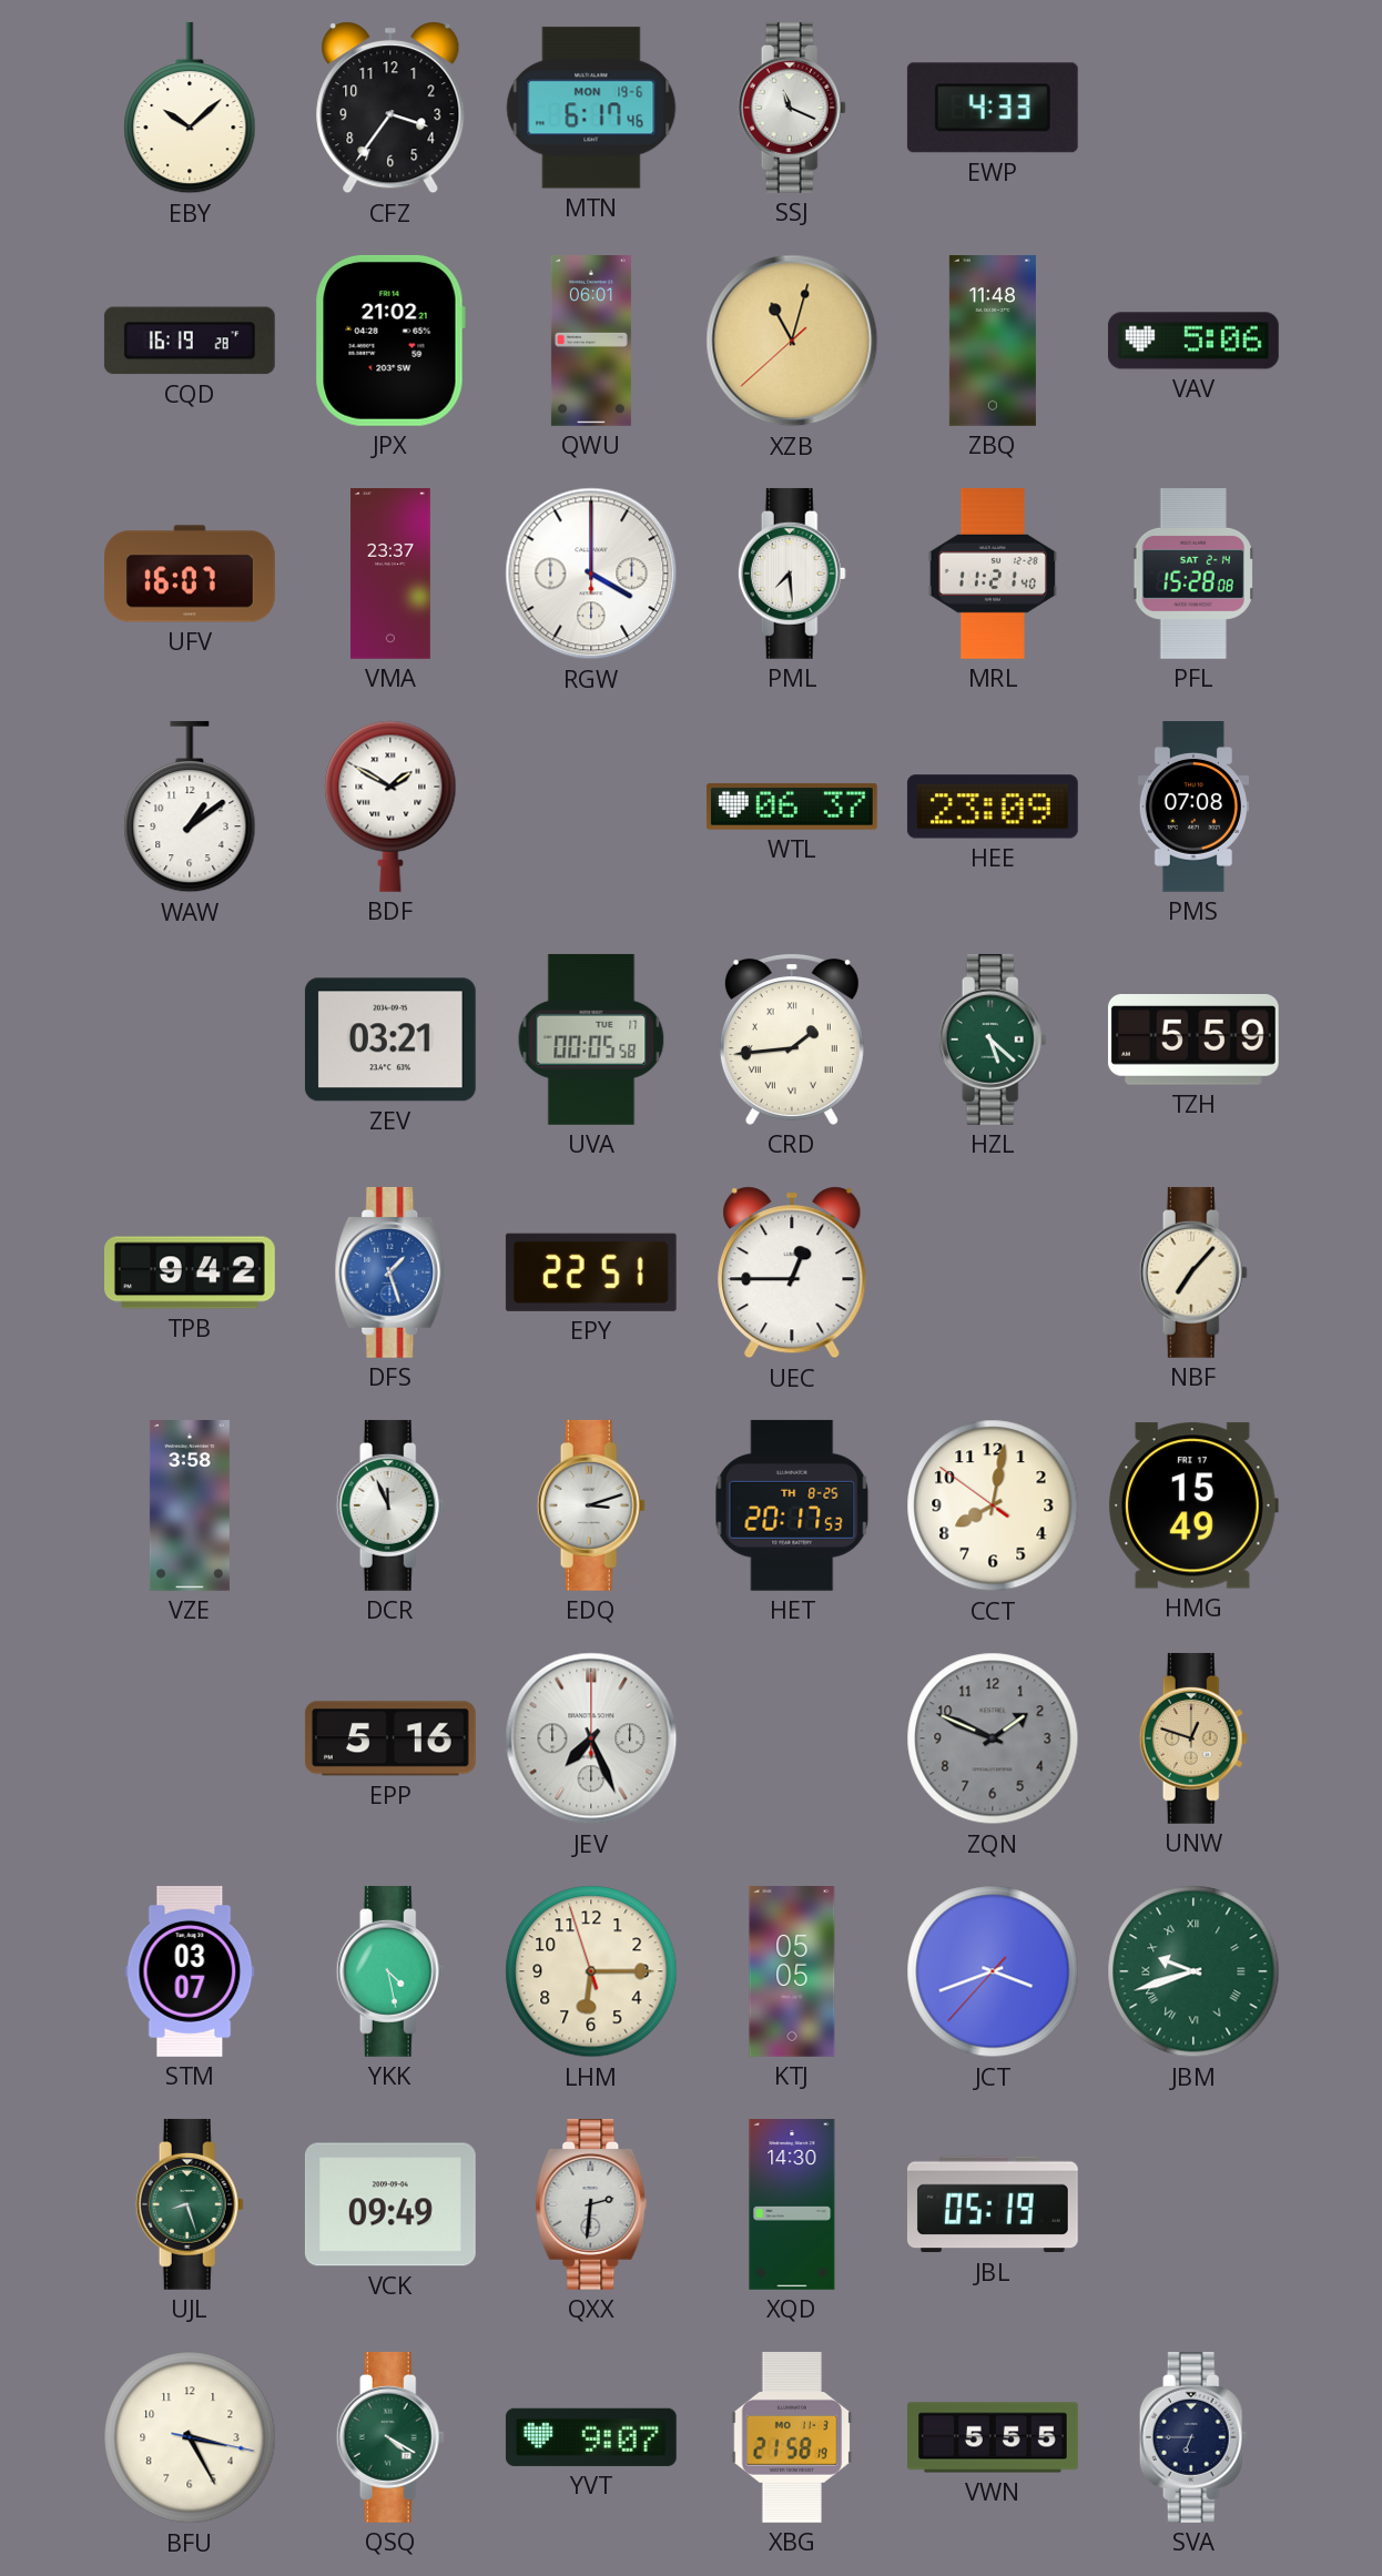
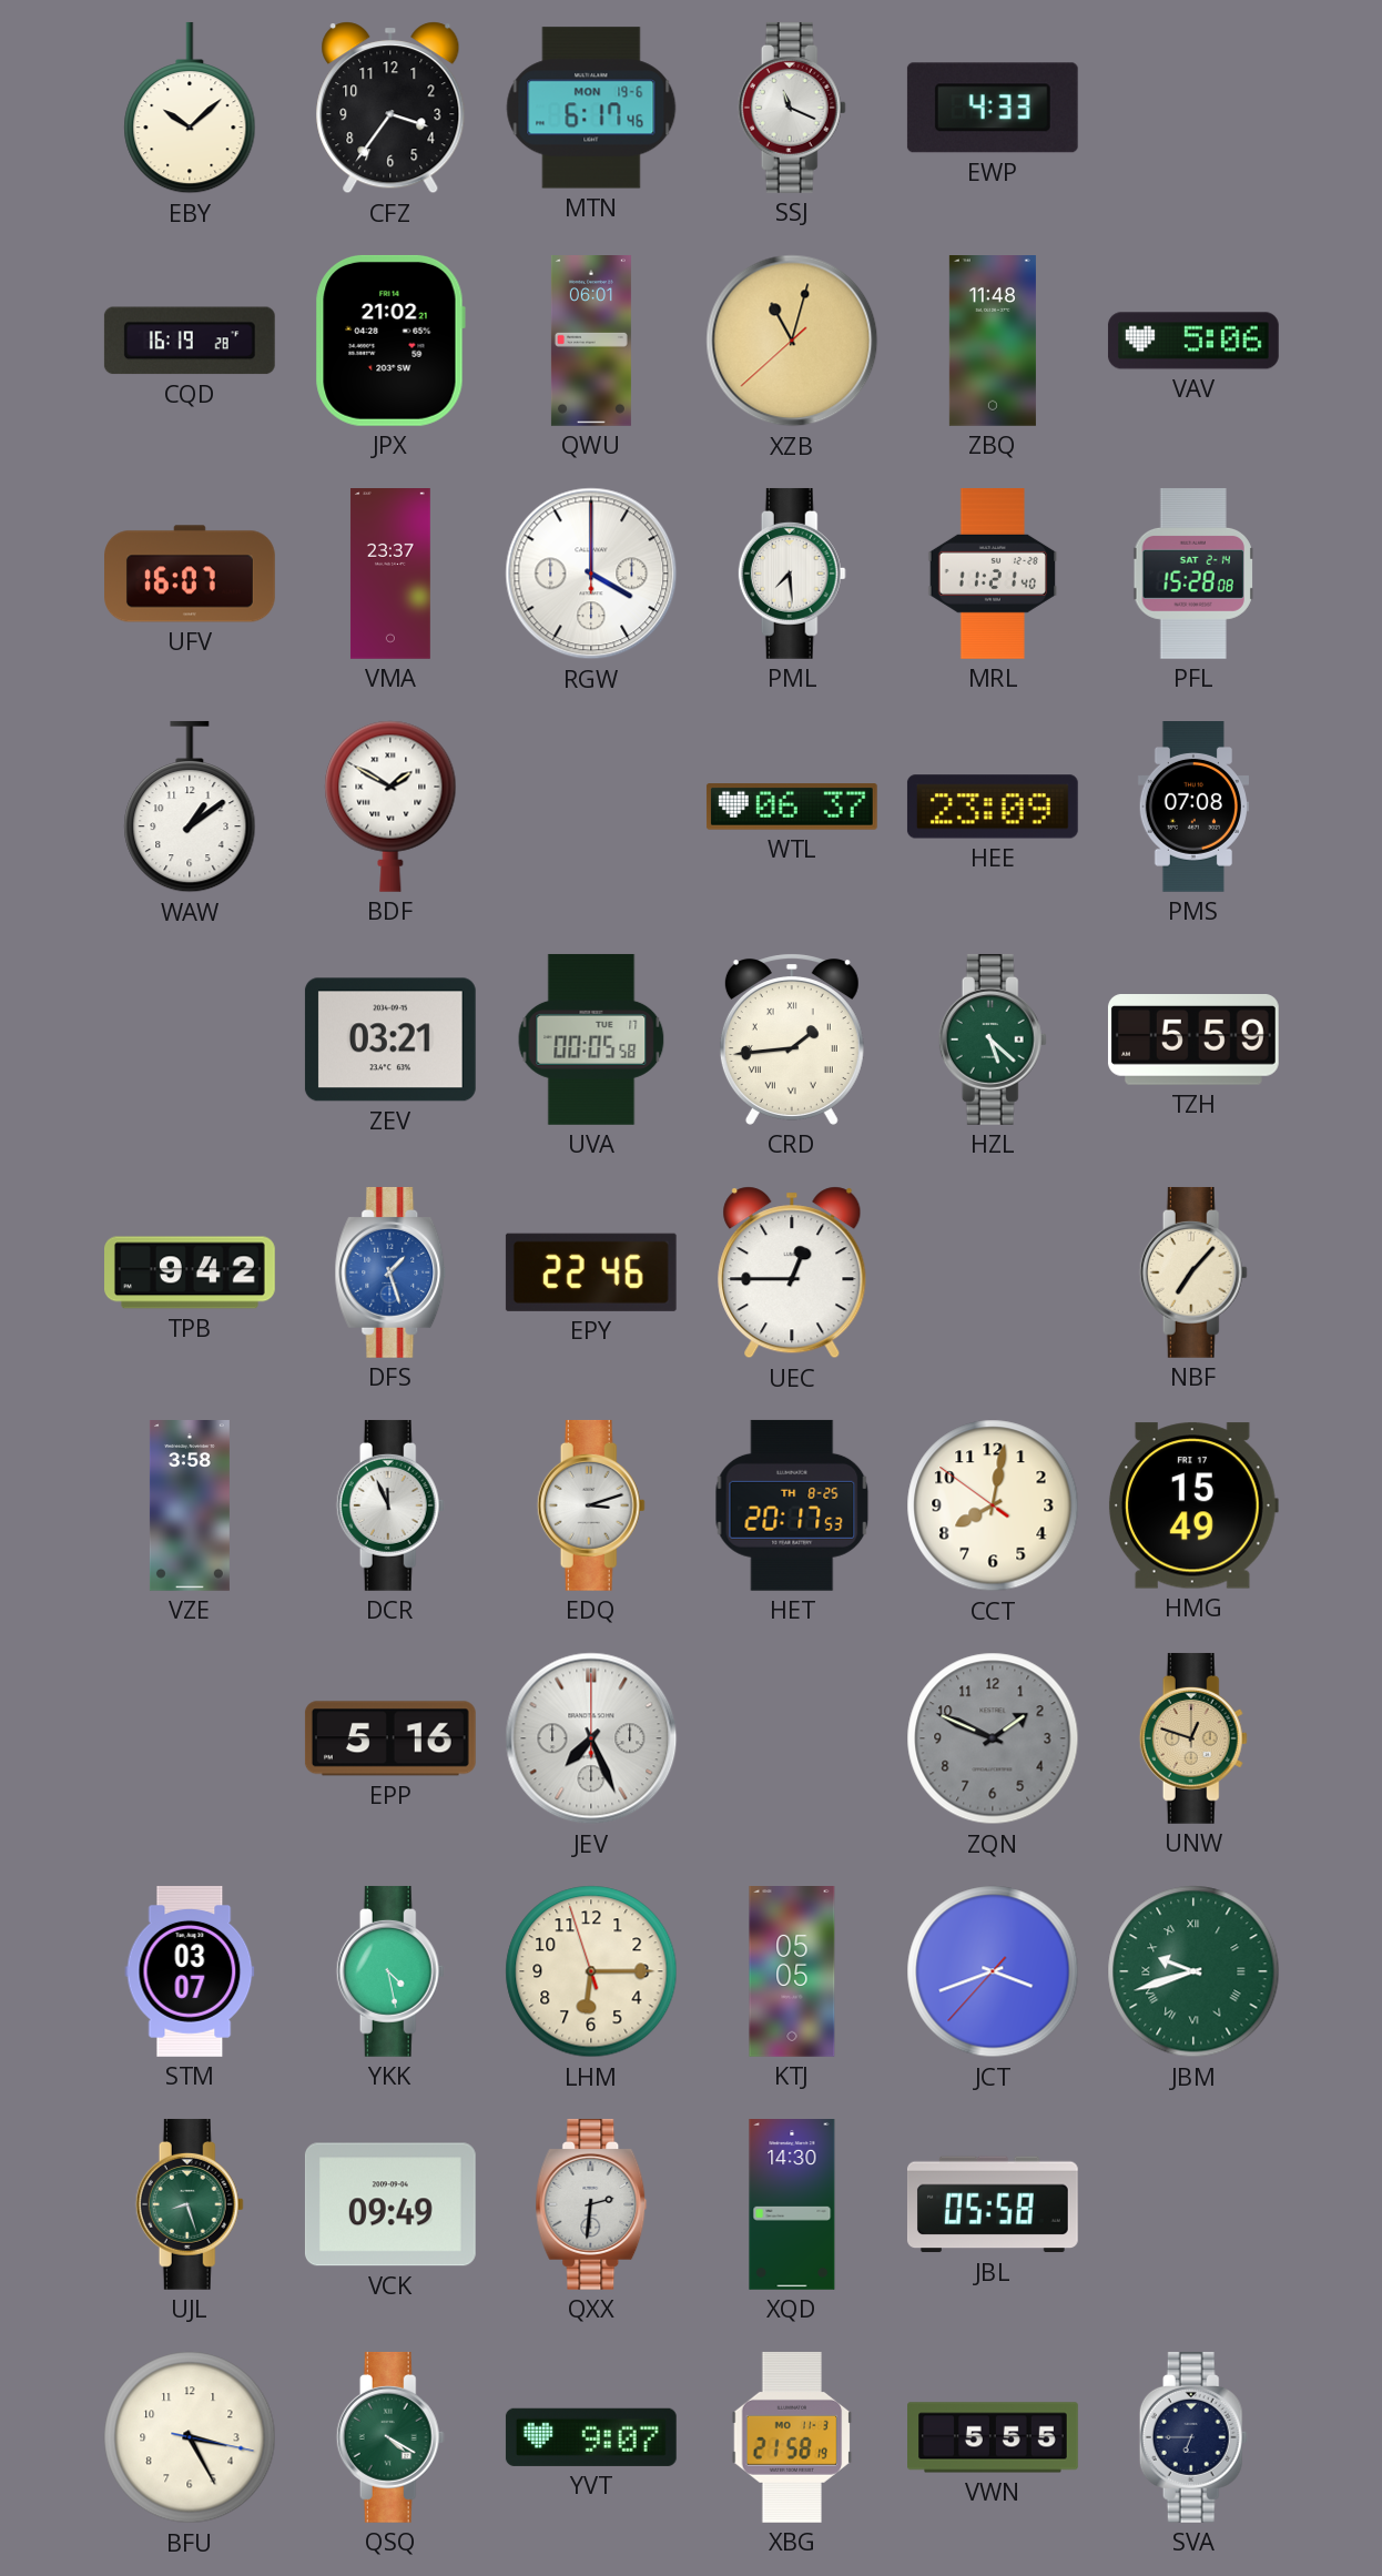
EPY: 22:51 -> 22:46 (591, 1272)
JBL: 05:19 -> 05:58 (993, 2204)
